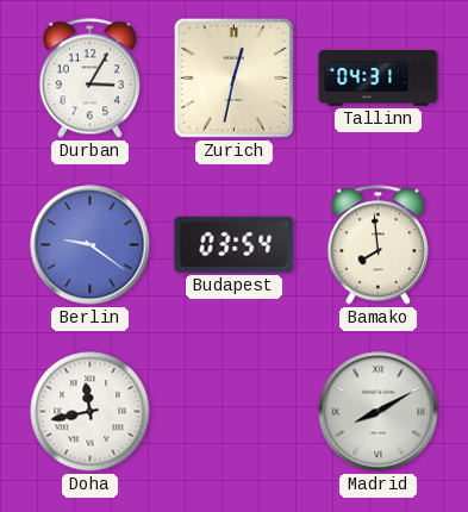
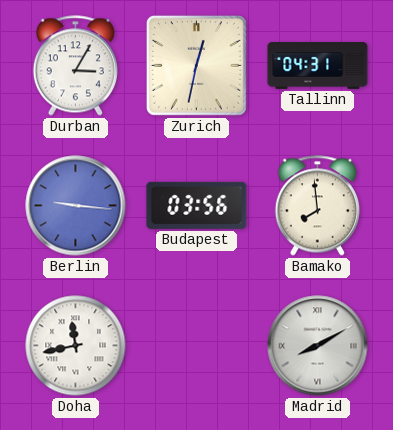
Berlin: 9:21 -> 9:16 (76, 206)
Budapest: 03:54 -> 03:56 (197, 205)
